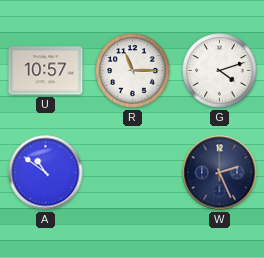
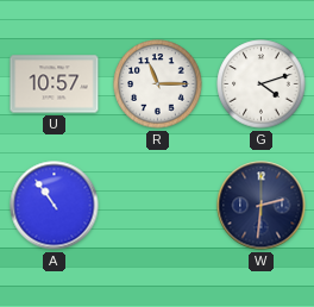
A: 10:51 -> 10:54 (55, 206)
W: 2:26 -> 2:31 (262, 206)
